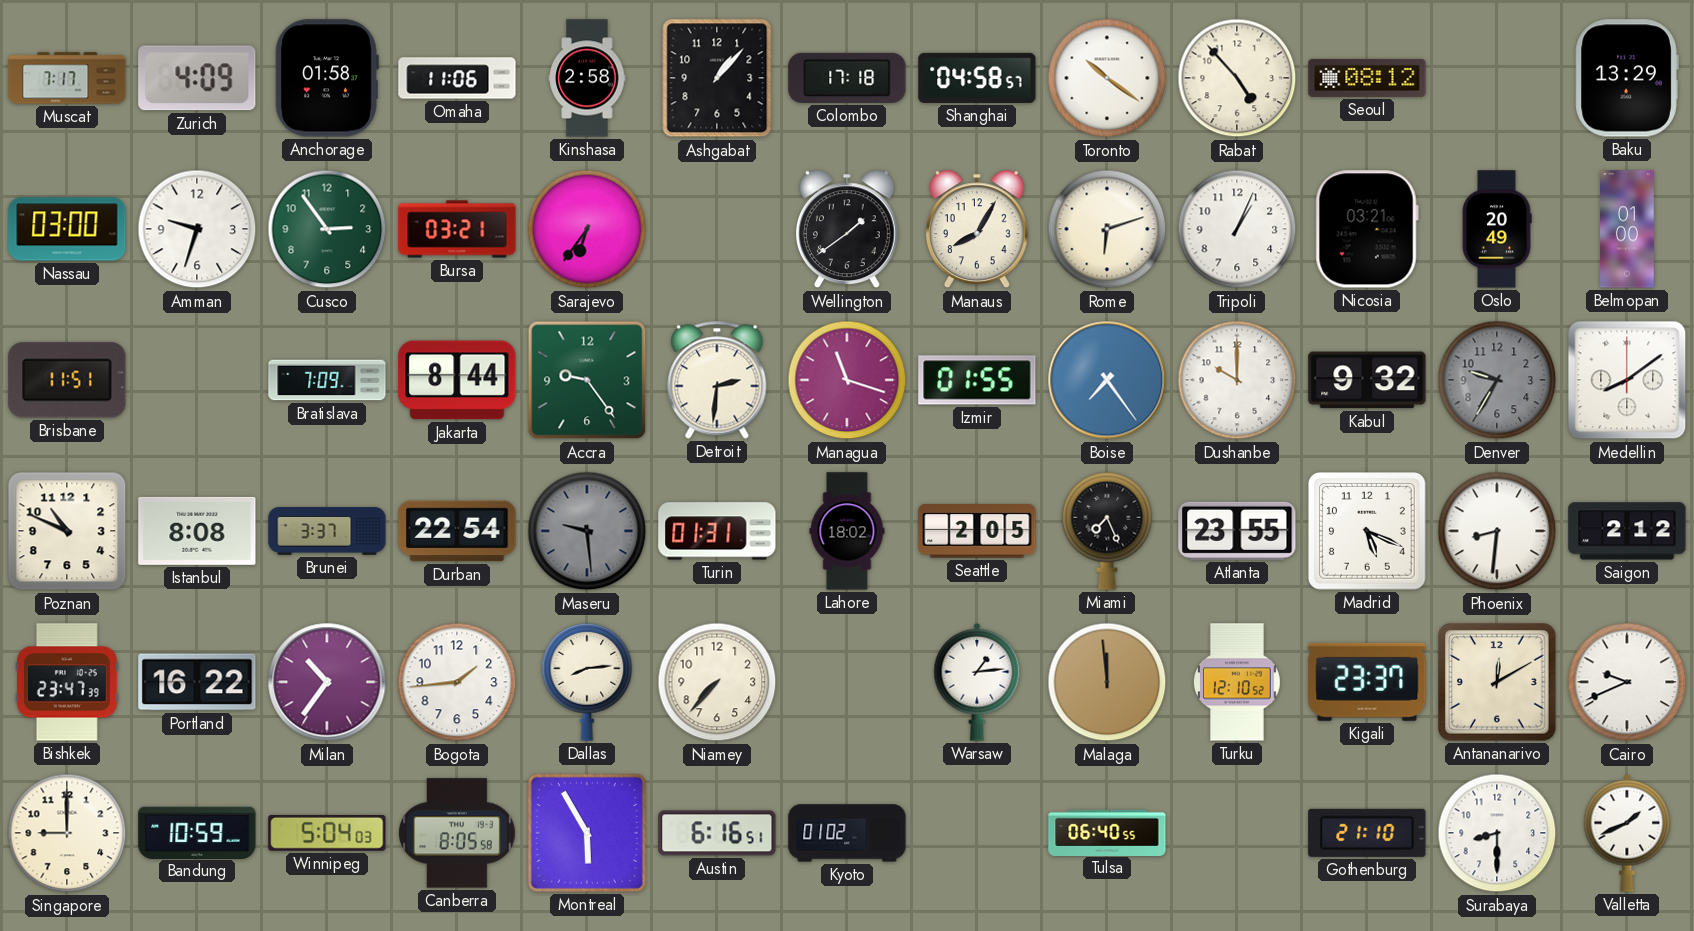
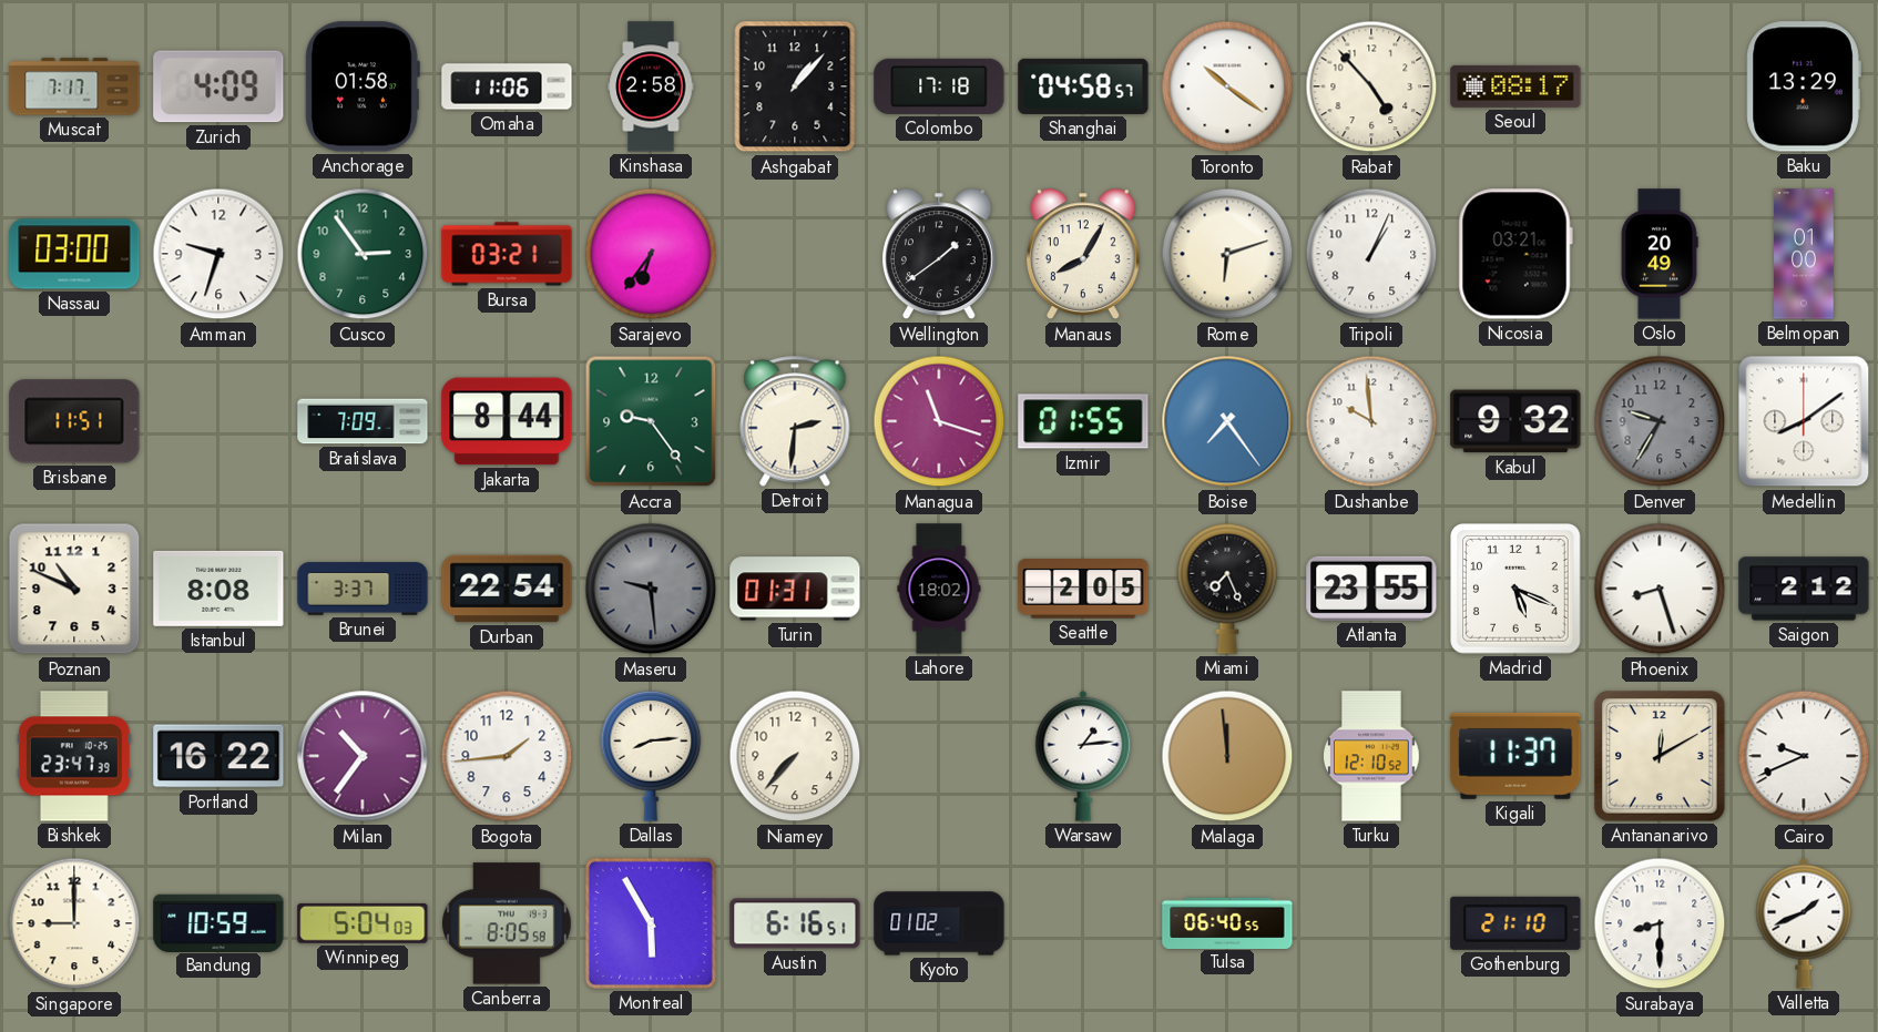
Seoul: 08:12 -> 08:17 (1515, 86)
Dushanbe: 10:00 -> 9:59 (1371, 421)
Phoenix: 8:31 -> 8:27 (1660, 589)
Kigali: 23:37 -> 11:37 (1515, 756)
